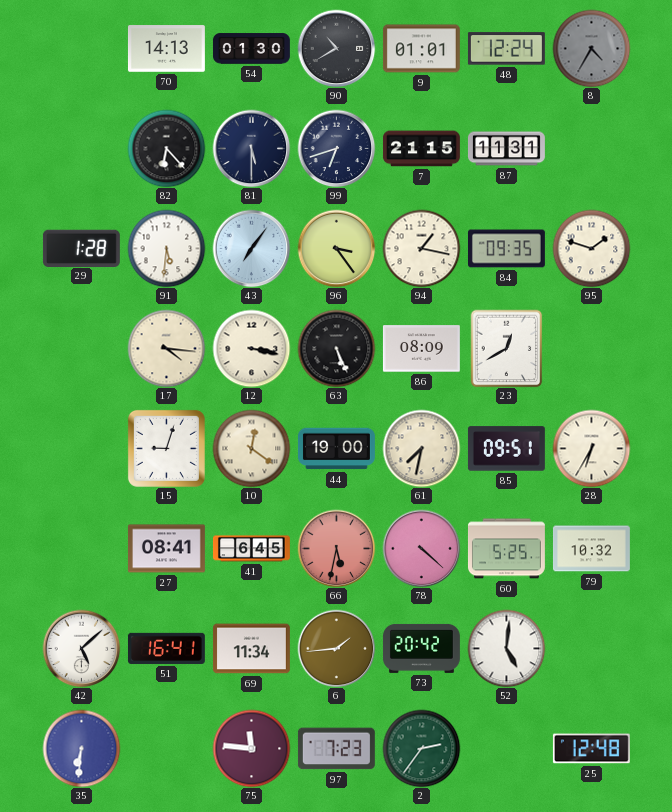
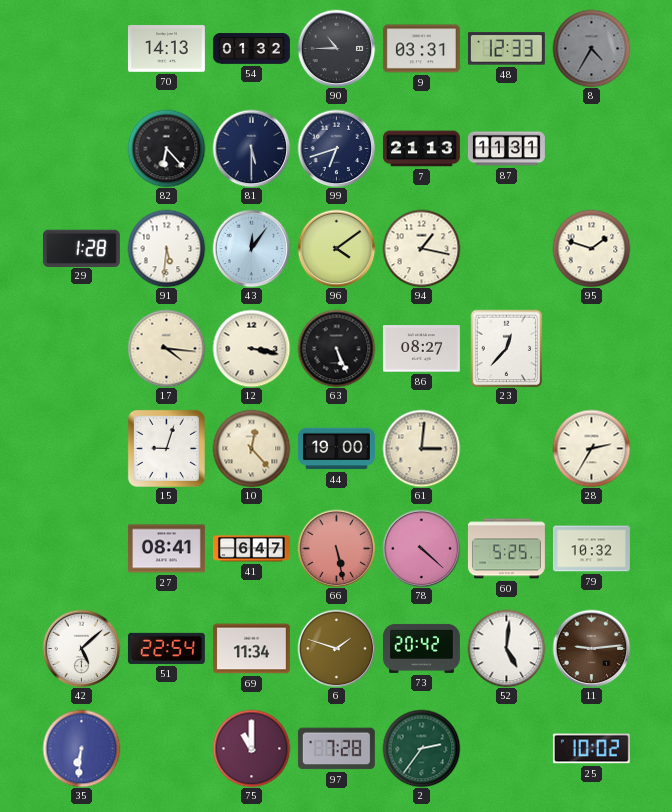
54: 01:30 -> 01:32 (251, 49)
90: 10:40 -> 10:45 (336, 48)
9: 01:01 -> 03:31 (421, 49)
48: 12:24 -> 12:33 (506, 49)
7: 21:15 -> 21:13 (421, 149)
43: 7:06 -> 12:06 (251, 248)
96: 3:24 -> 4:09 (336, 248)
84: 09:35 -> none (506, 249)
86: 08:09 -> 08:27 (421, 349)
23: 12:40 -> 12:37 (507, 348)
10: 12:21 -> 12:23 (251, 448)
61: 7:32 -> 3:01 (421, 448)
85: 09:51 -> none (506, 449)
28: 6:35 -> 2:35 (591, 448)
41: 6:45 -> 6:47 (251, 549)
66: 5:32 -> 5:28 (336, 548)
51: 16:41 -> 22:54 (166, 648)
6: 1:44 -> 1:48 (336, 648)
11: none -> 9:14 (591, 648)
75: 11:46 -> 11:00 (251, 748)
97: 7:23 -> 7:28 (336, 749)
25: 12:48 -> 10:02 (591, 749)
